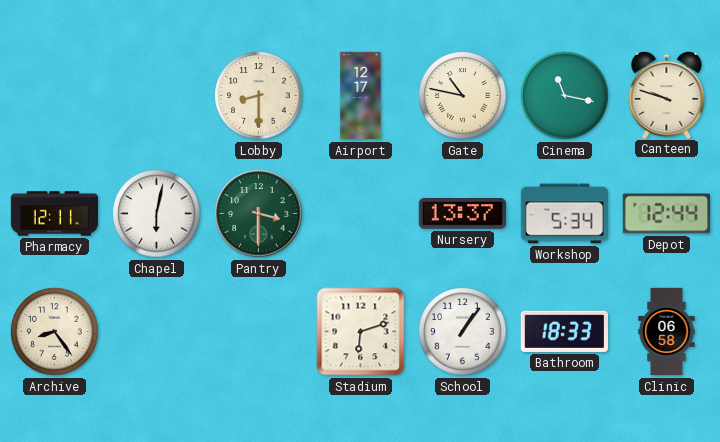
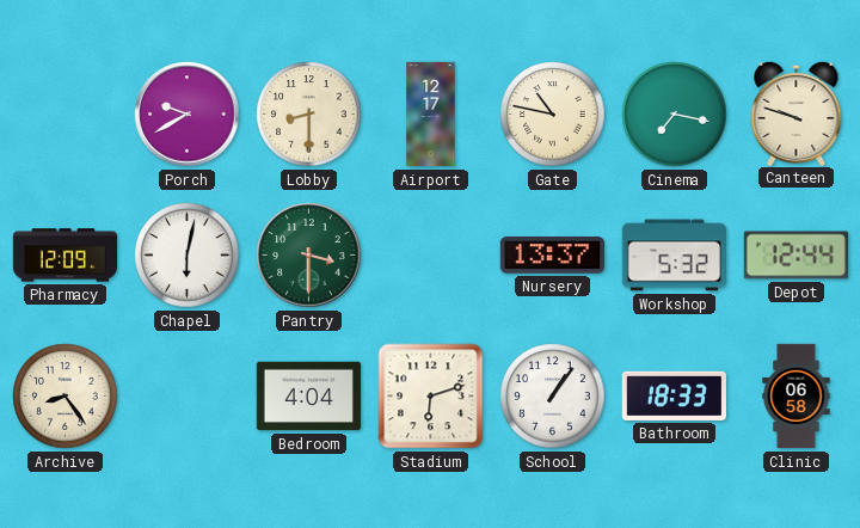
Porch: none -> 9:40 (188, 115)
Cinema: 11:17 -> 7:17 (675, 115)
Pharmacy: 12:11 -> 12:09 (66, 256)
Workshop: 5:34 -> 5:32 (674, 256)
Bedroom: none -> 4:04 (308, 397)
